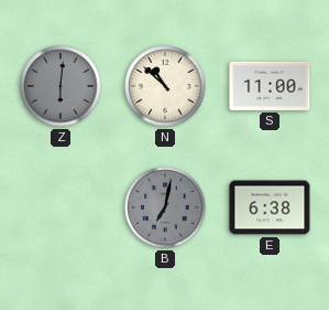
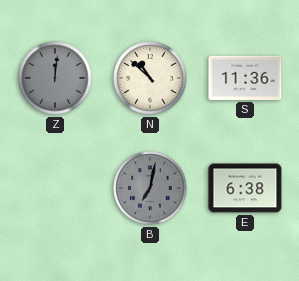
Z: 6:01 -> 12:01 (55, 78)
S: 11:00 -> 11:36 (245, 78)
